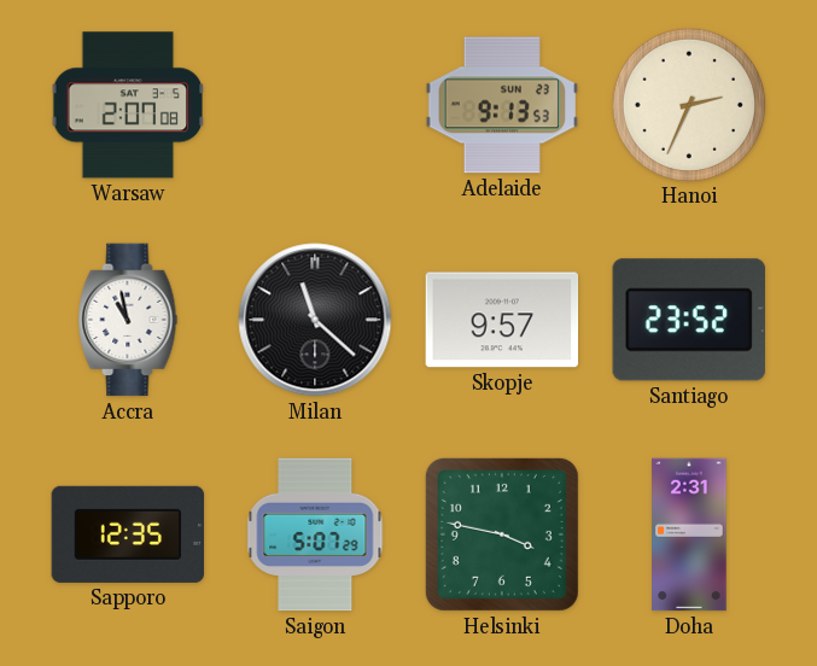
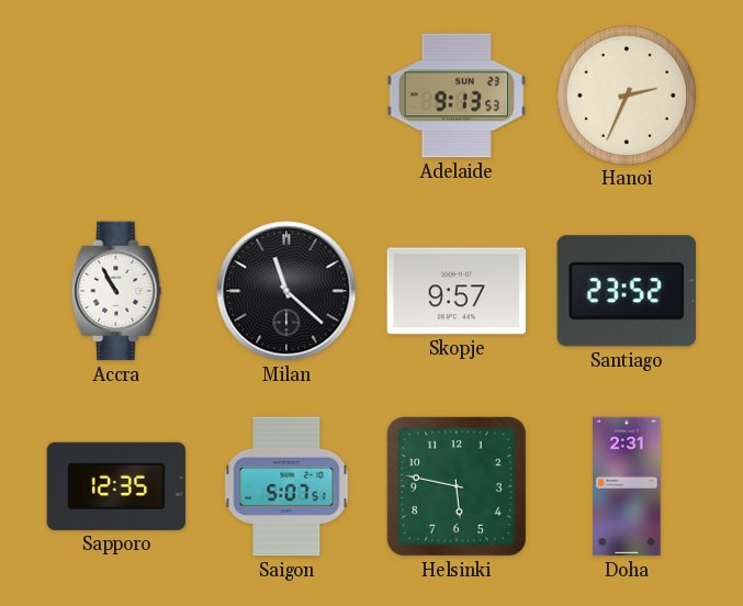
Warsaw: 2:07 -> none (127, 105)
Accra: 10:58 -> 10:55 (116, 291)
Saigon: 5:07:29 -> 5:07:51 (286, 486)
Helsinki: 3:47 -> 5:47 (457, 486)
